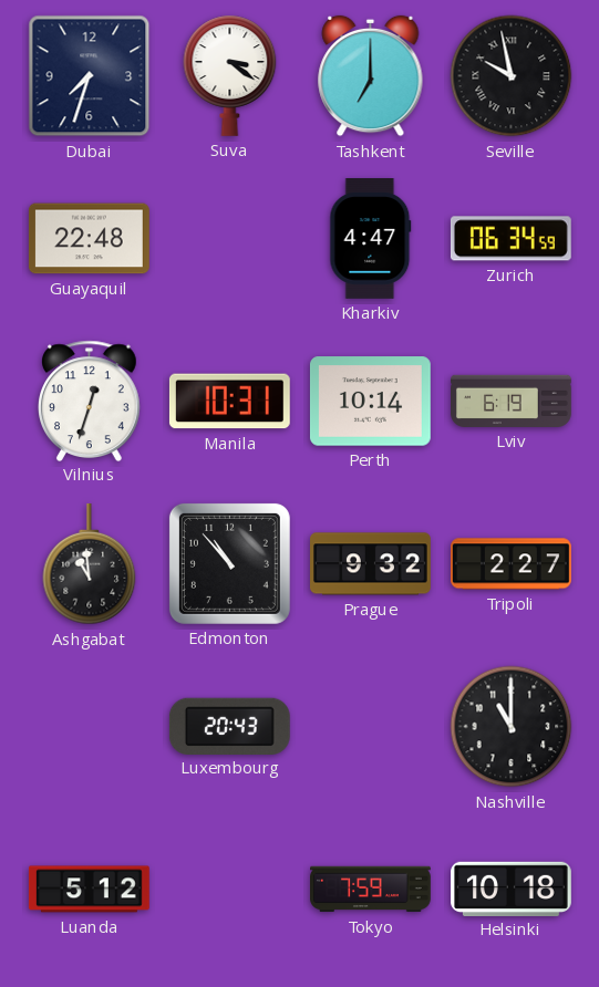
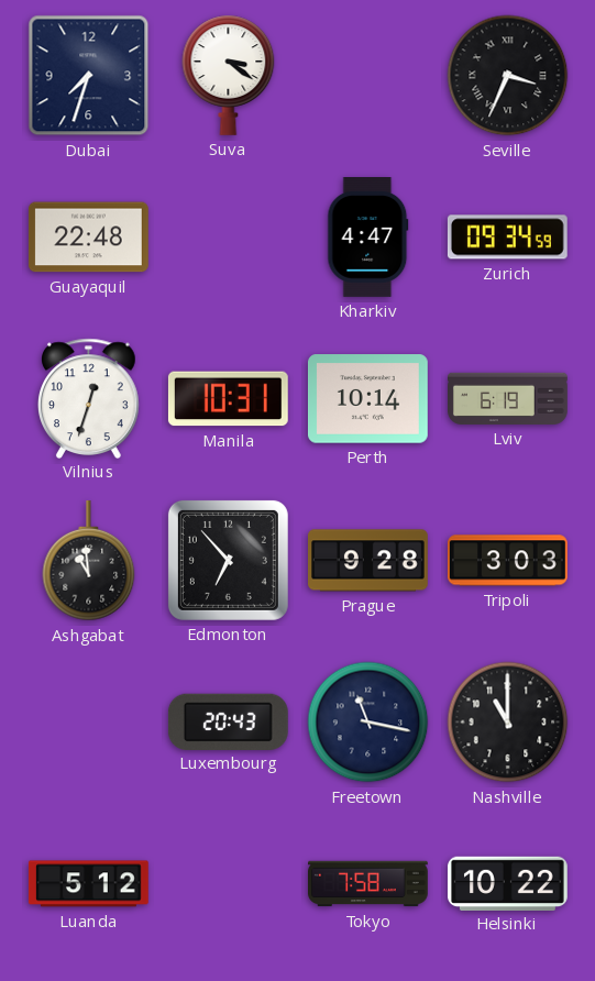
Tashkent: 7:00 -> none (371, 76)
Seville: 9:58 -> 3:34 (508, 76)
Zurich: 06:34 -> 09:34 (507, 238)
Edmonton: 10:53 -> 6:53 (228, 560)
Prague: 9:32 -> 9:28 (368, 561)
Tripoli: 2:27 -> 3:03 (507, 561)
Freetown: none -> 11:17 (368, 723)
Tokyo: 7:59 -> 7:58 (368, 884)
Helsinki: 10:18 -> 10:22 (508, 883)
